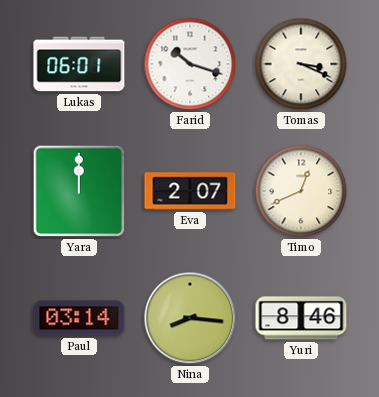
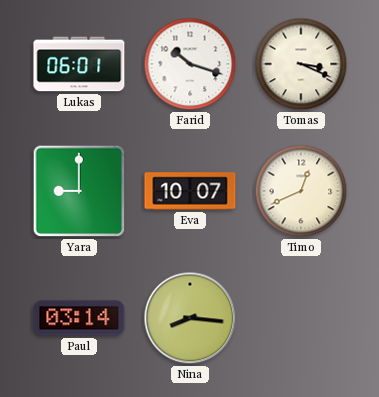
Yara: 12:00 -> 9:00 (79, 191)
Eva: 2:07 -> 10:07 (190, 191)
Yuri: 8:46 -> none (301, 318)
